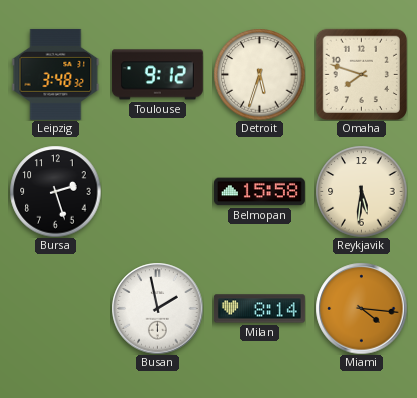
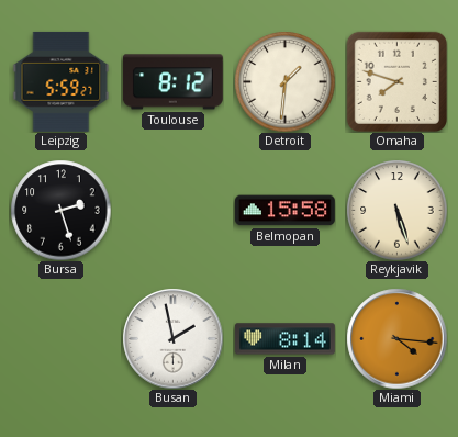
Leipzig: 3:48 -> 5:59 (62, 81)
Toulouse: 9:12 -> 8:12 (172, 82)
Detroit: 5:33 -> 1:31 (284, 81)
Reykjavik: 5:31 -> 5:27 (396, 210)
